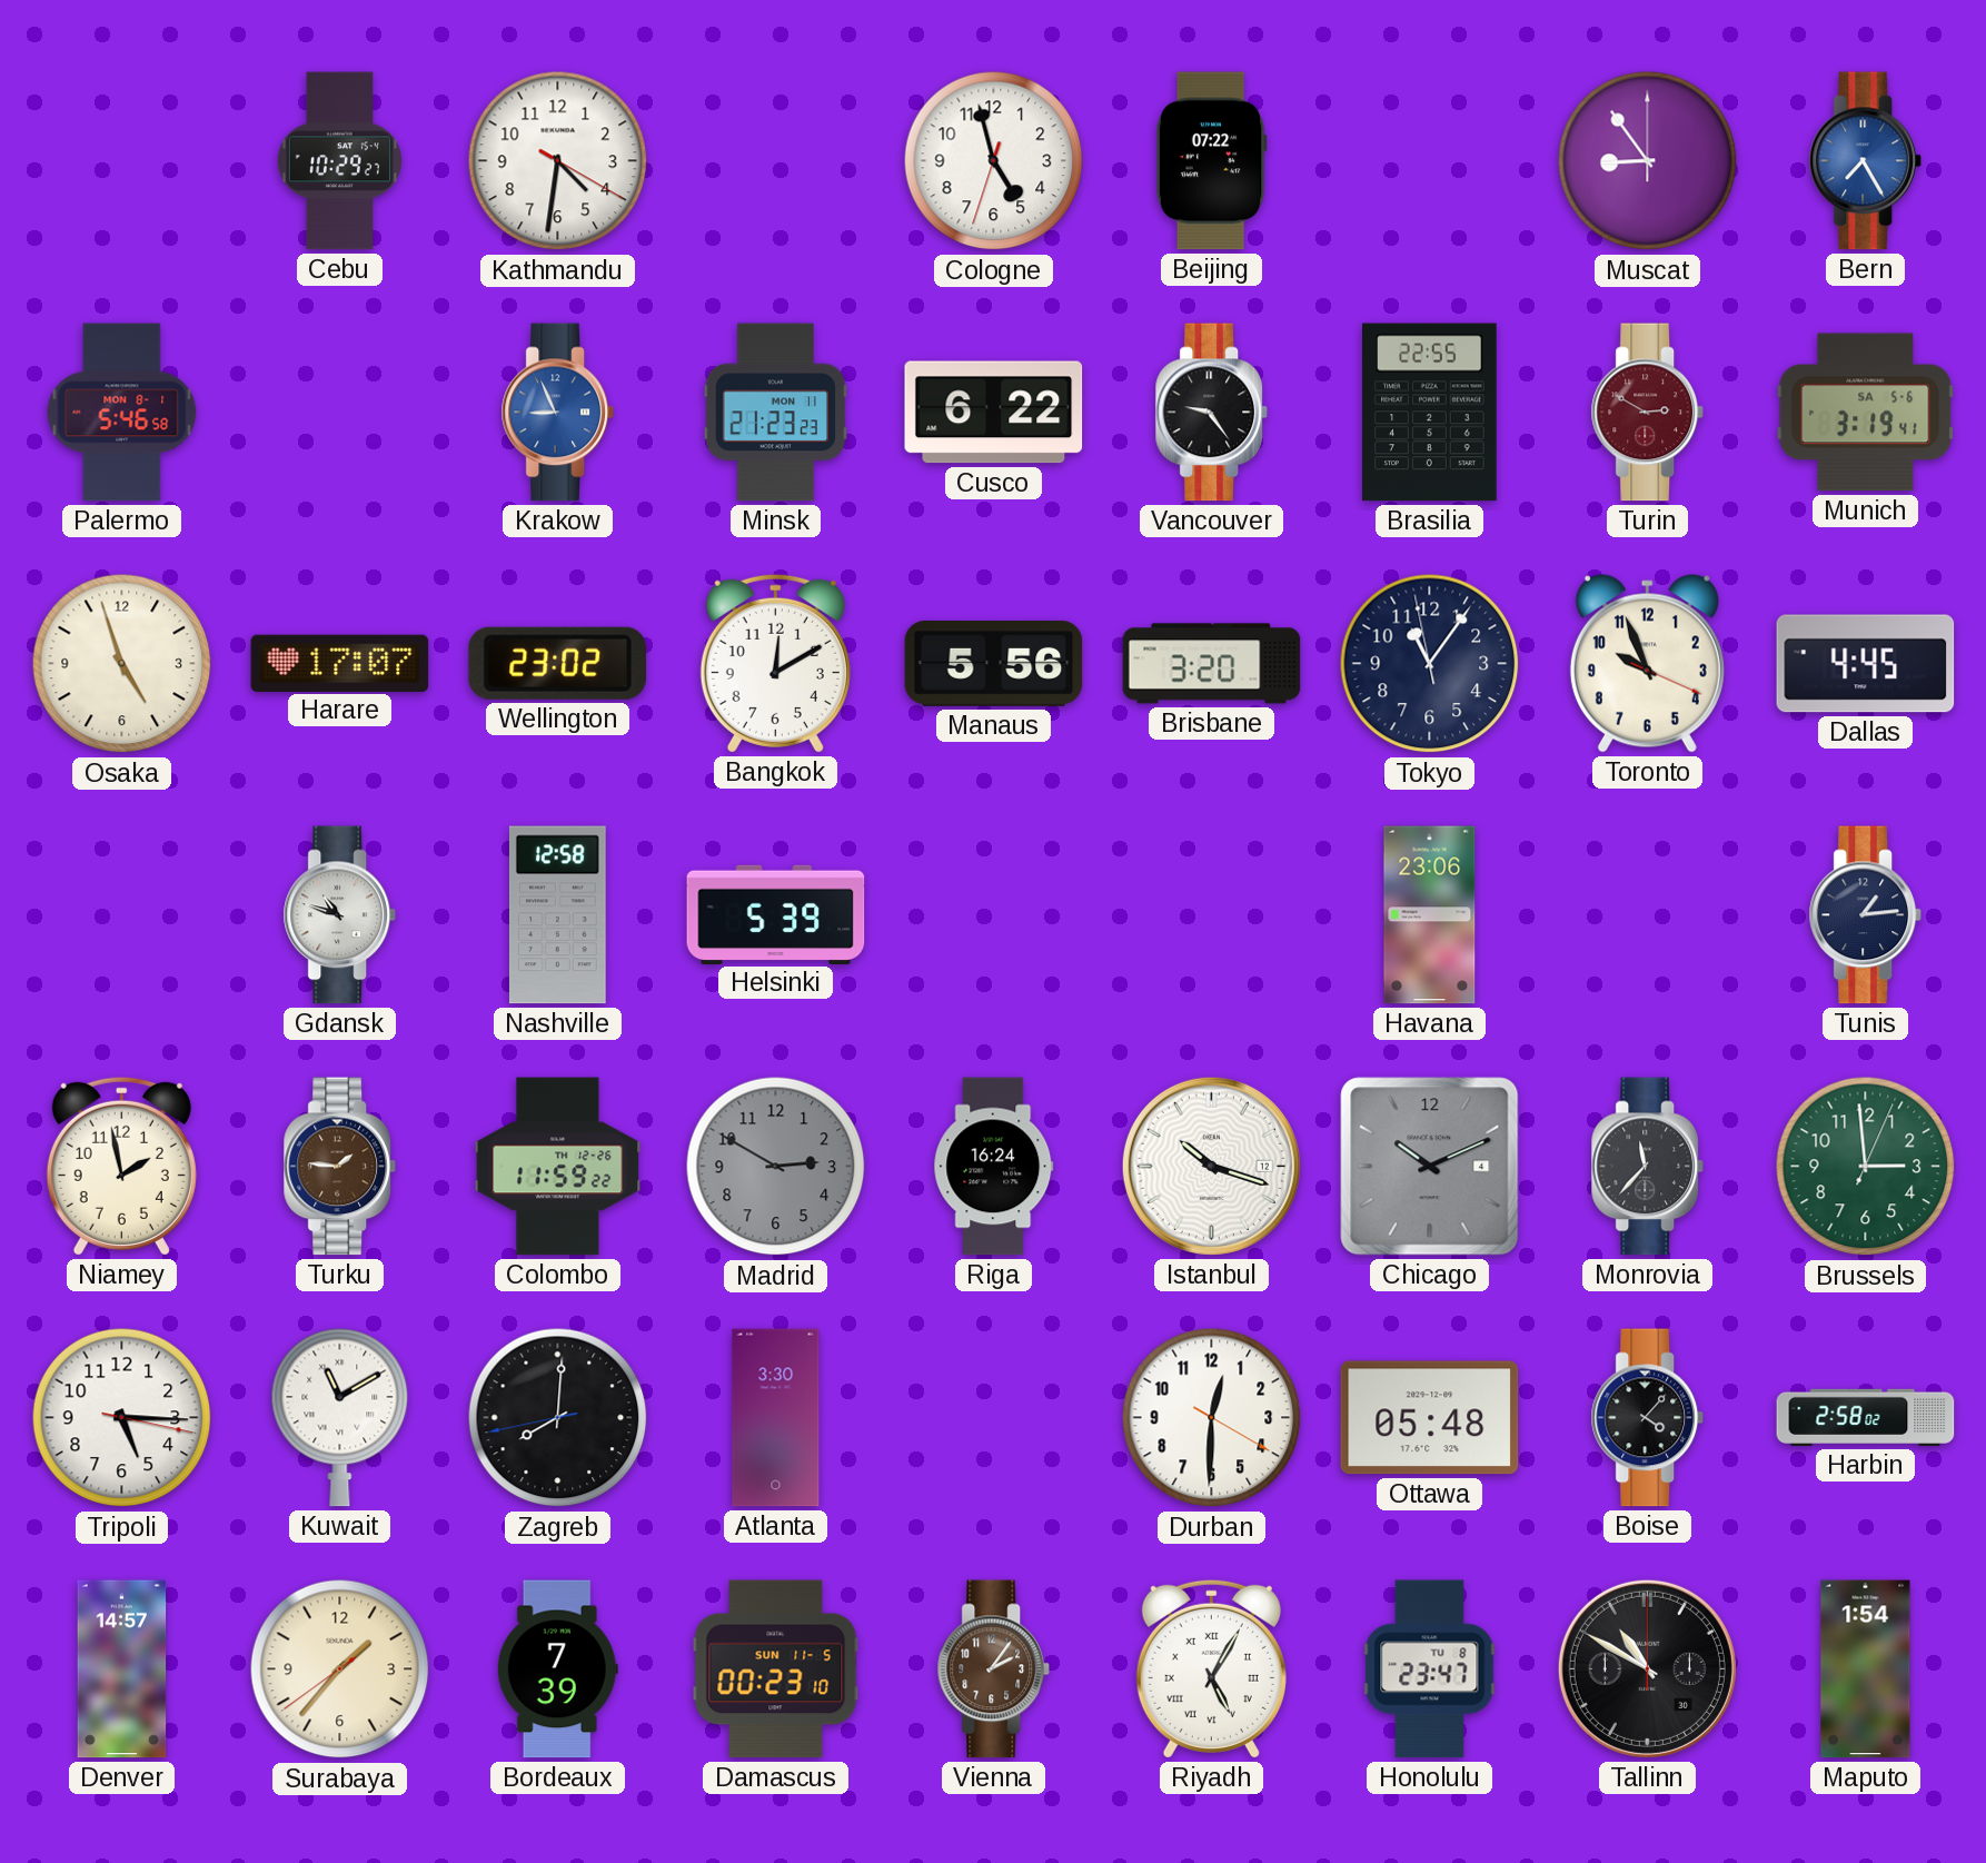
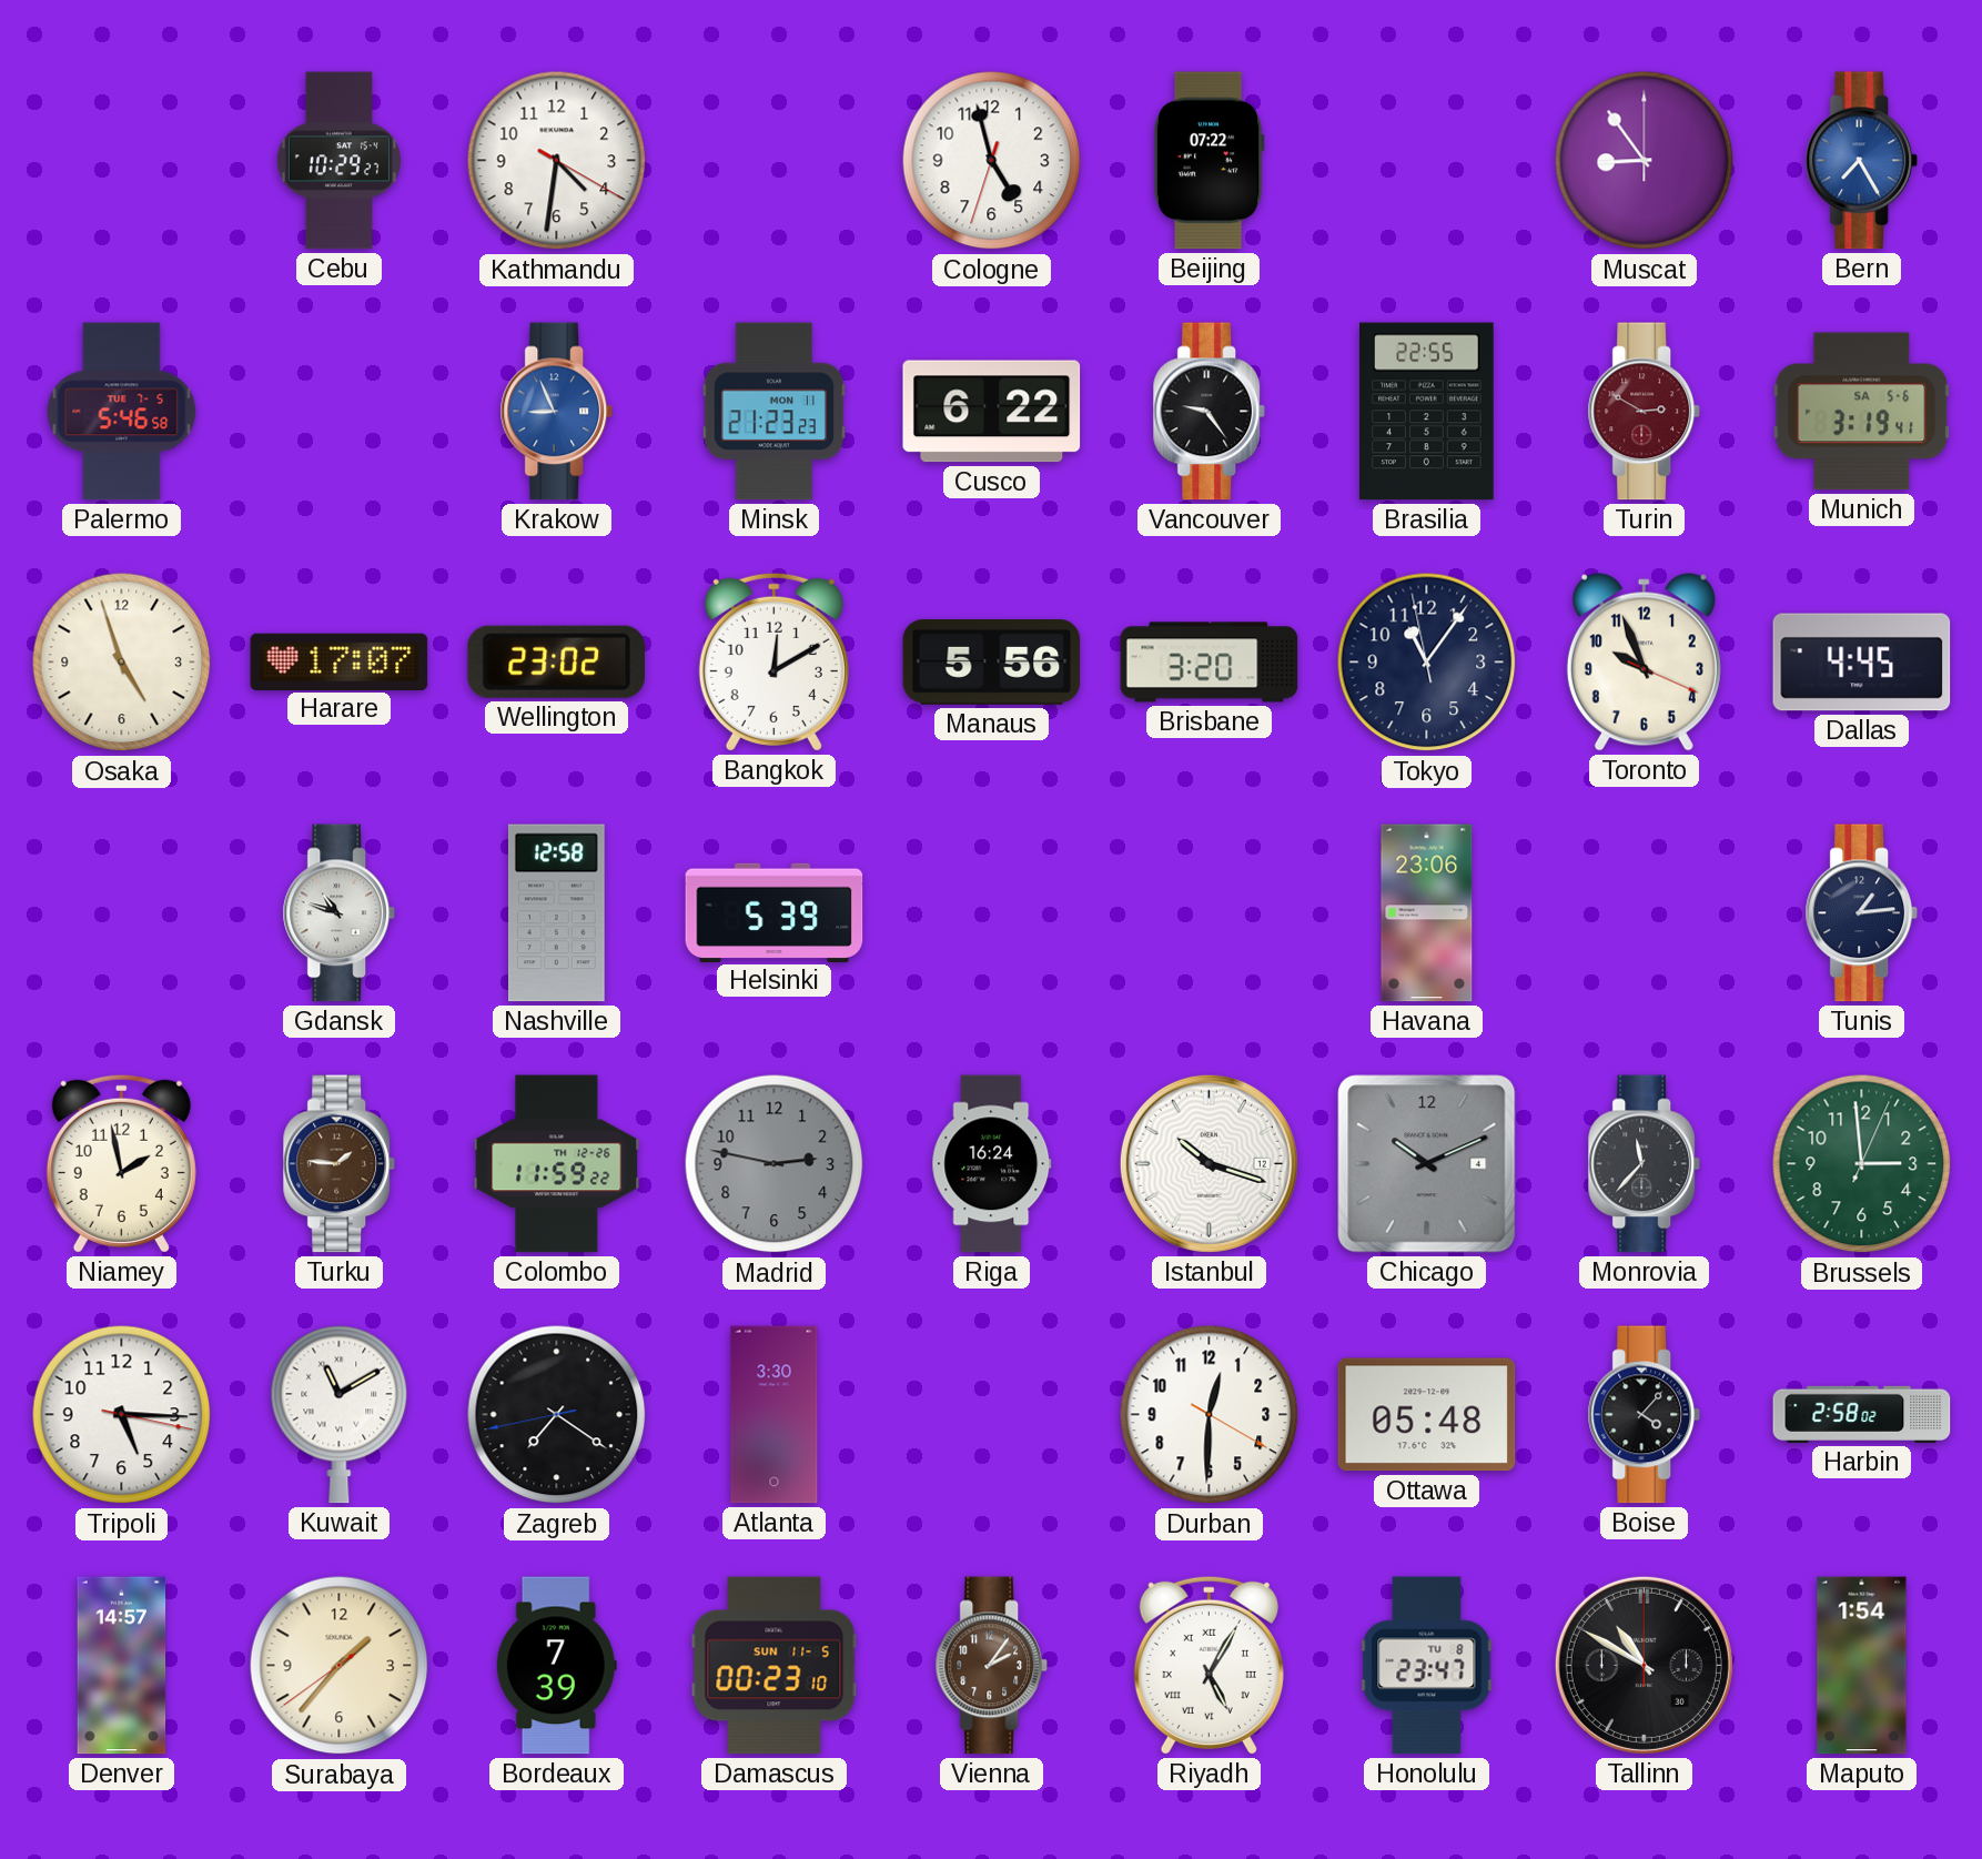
Palermo date: MON 8-1 -> TUE 7-5 (122, 412)
Madrid: 2:50 -> 2:47 (775, 1164)
Zagreb: 8:00 -> 7:20 (557, 1415)
